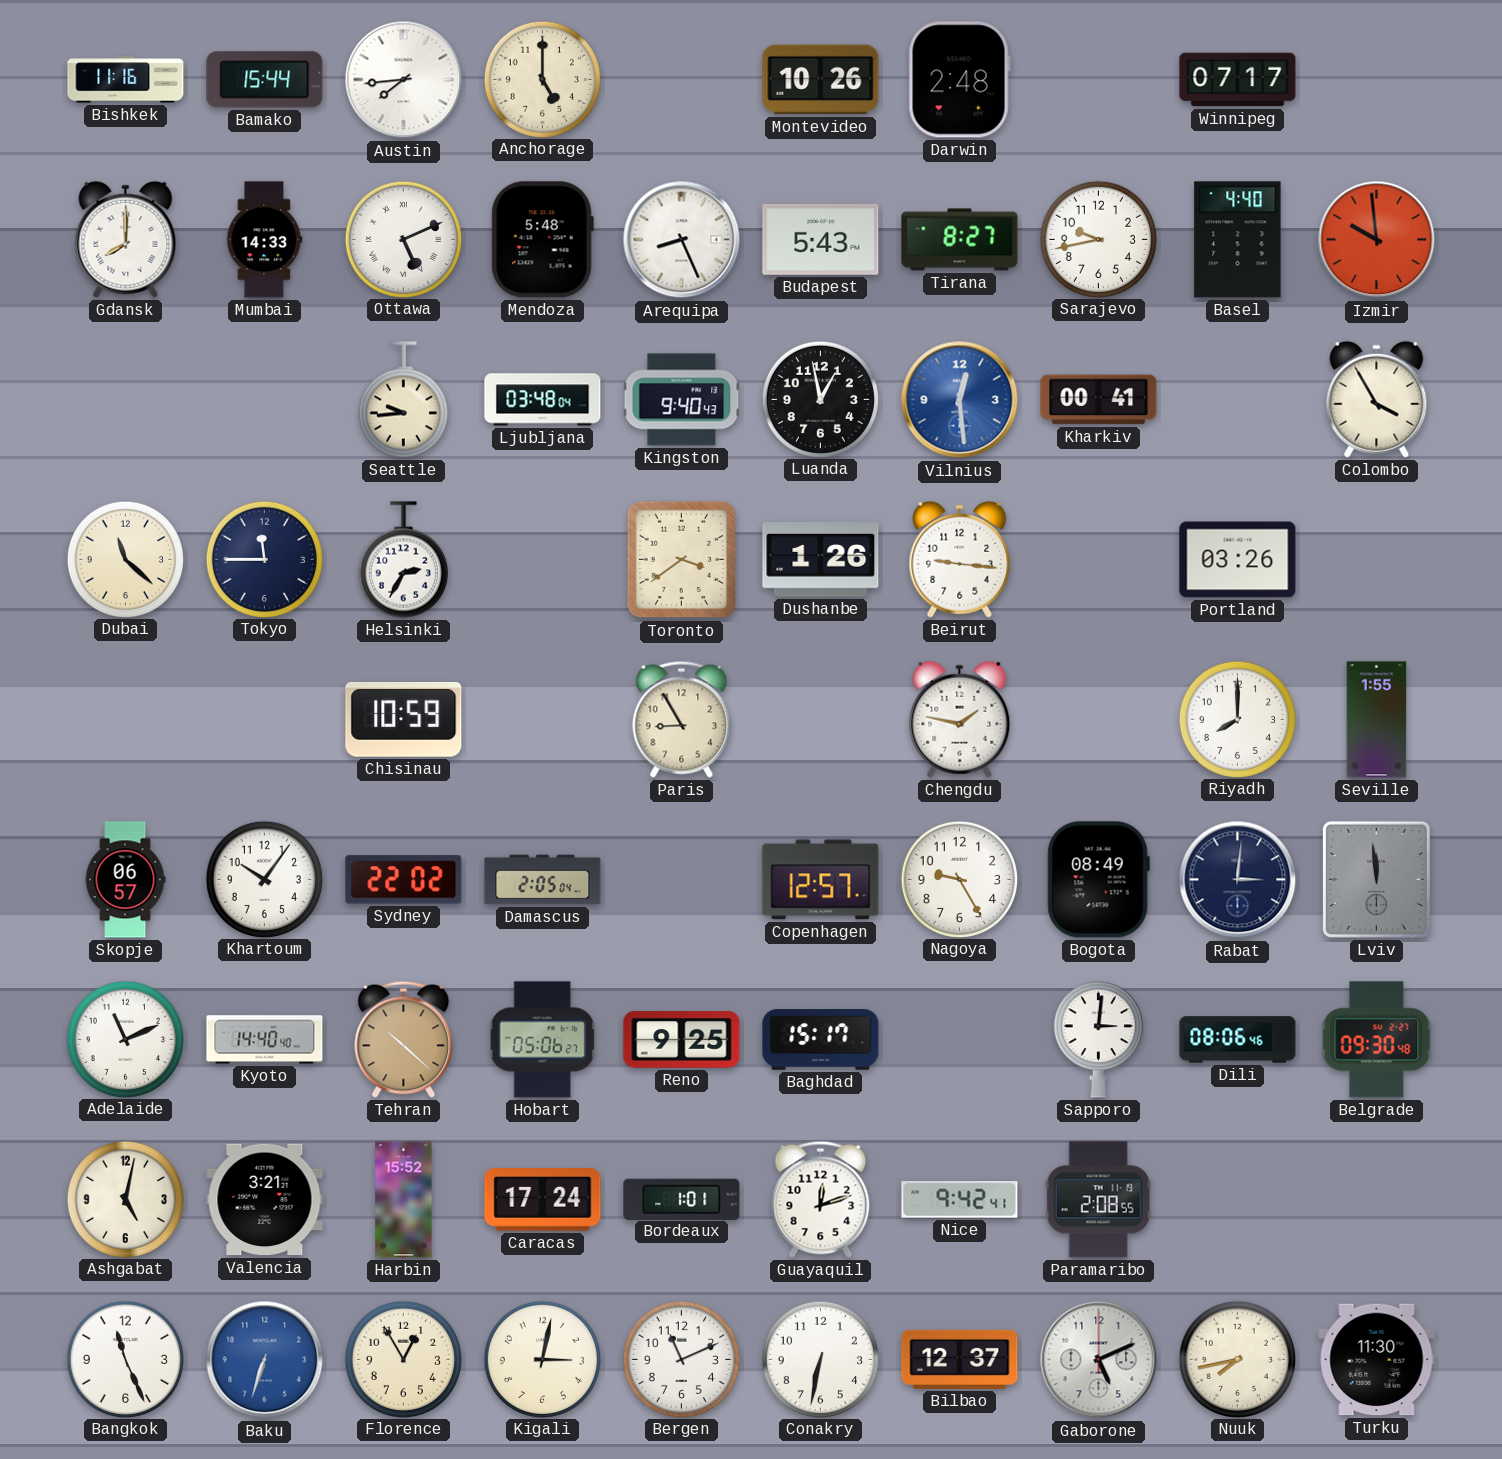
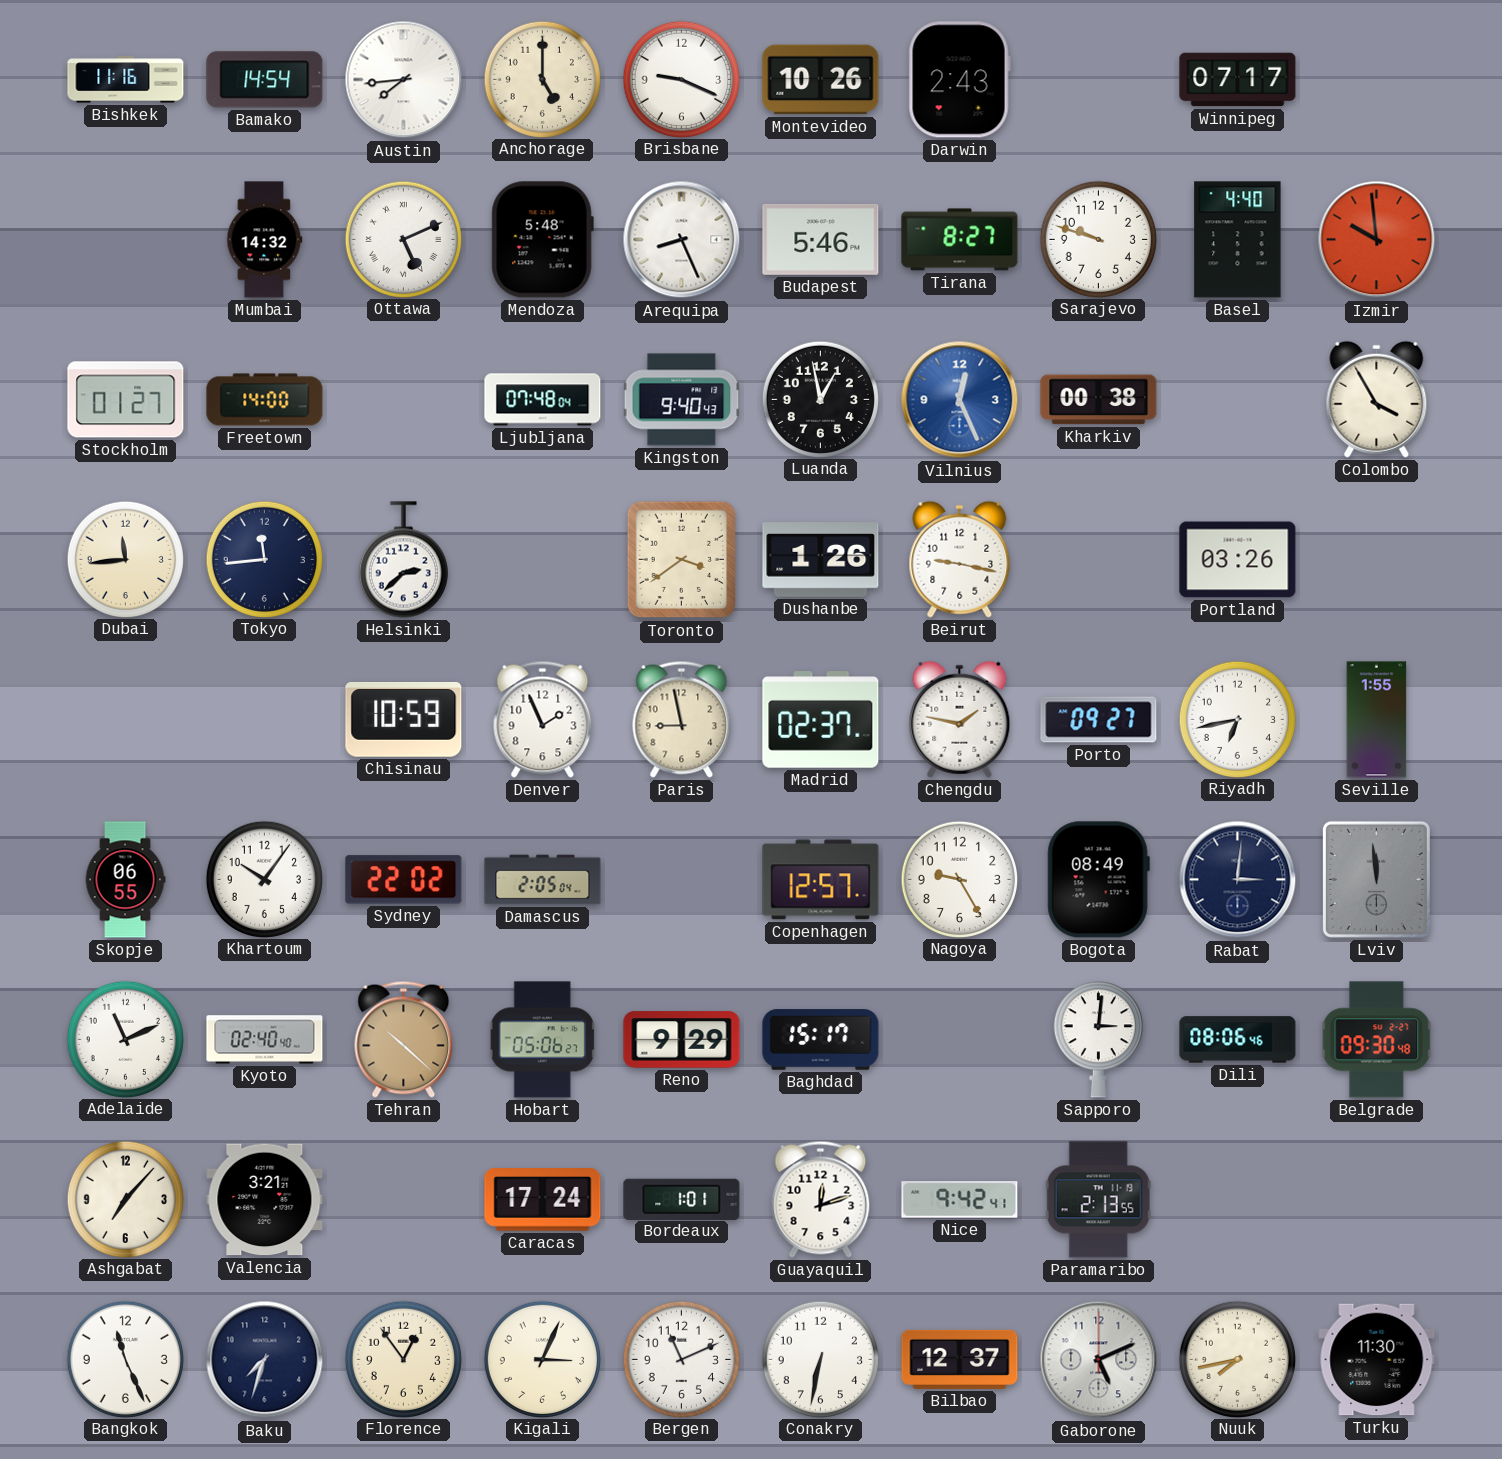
Bamako: 15:44 -> 14:54 (265, 80)
Brisbane: none -> 9:19 (681, 79)
Darwin: 2:48 -> 2:43 (959, 80)
Gdansk: 8:00 -> none (126, 239)
Mumbai: 14:33 -> 14:32 (265, 240)
Budapest: 5:43 -> 5:46 (821, 239)
Sarajevo: 9:43 -> 9:48 (1098, 239)
Stockholm: none -> 01:27 (126, 400)
Freetown: none -> 14:00 (265, 400)
Seattle: 9:44 -> none (403, 400)
Ljubljana: 03:48 -> 07:48 (543, 400)
Vilnius: 12:29 -> 12:26 (960, 400)
Kharkiv: 00:41 -> 00:38 (1099, 400)
Dubai: 11:22 -> 11:44 (125, 559)
Tokyo: 11:45 -> 11:44 (264, 559)
Helsinki: 2:35 -> 2:38 (403, 560)
Beirut: 9:16 -> 9:17 (960, 559)
Denver: none -> 1:56 (543, 719)
Paris: 8:55 -> 8:58 (682, 719)
Madrid: none -> 02:37 (821, 720)
Porto: none -> 09:27 (1099, 720)
Riyadh: 8:00 -> 6:43 (1237, 719)
Skopje: 06:57 -> 06:55 (125, 880)
Kyoto: 14:40 -> 02:40 (265, 1040)
Reno: 9:25 -> 9:29 (682, 1040)
Ashgabat: 5:02 -> 7:07 (125, 1199)
Harbin: 15:52 -> none (404, 1200)
Paramaribo: 2:08 -> 2:13 (1098, 1200)
Baku: 6:33 -> 7:33 (265, 1360)
Baku dial: blue -> navy (265, 1360)
Florence: 12:55 -> 12:54 (403, 1359)
Kigali: 3:02 -> 3:04 (542, 1359)
